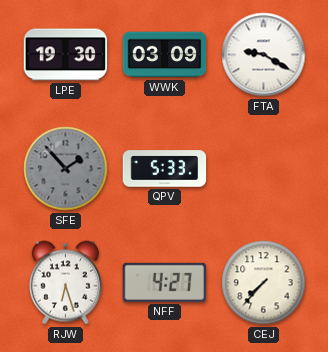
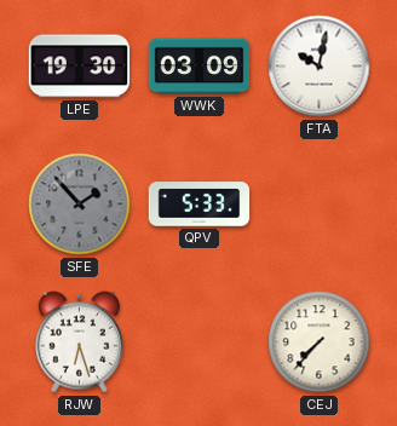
FTA: 9:20 -> 10:02 (320, 67)
NFF: 4:27 -> none (165, 282)
